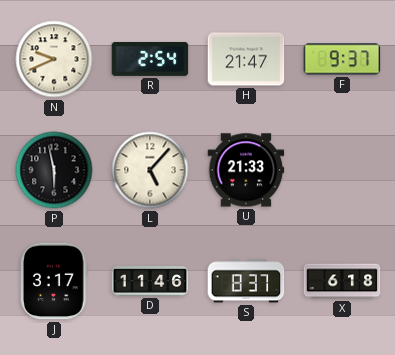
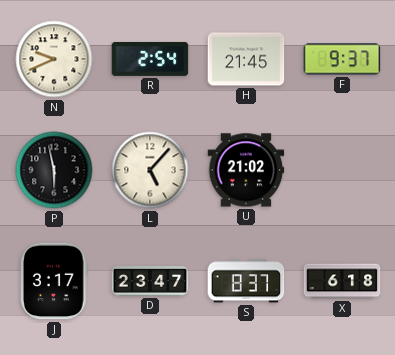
H: 21:47 -> 21:45 (246, 59)
U: 21:33 -> 21:02 (246, 170)
D: 11:46 -> 23:47 (150, 281)
